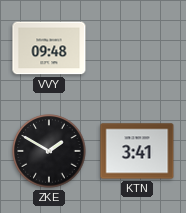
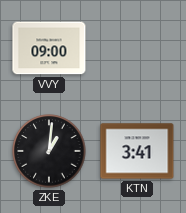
VVY: 09:48 -> 09:00 (49, 48)
ZKE: 1:50 -> 1:01 (49, 151)
